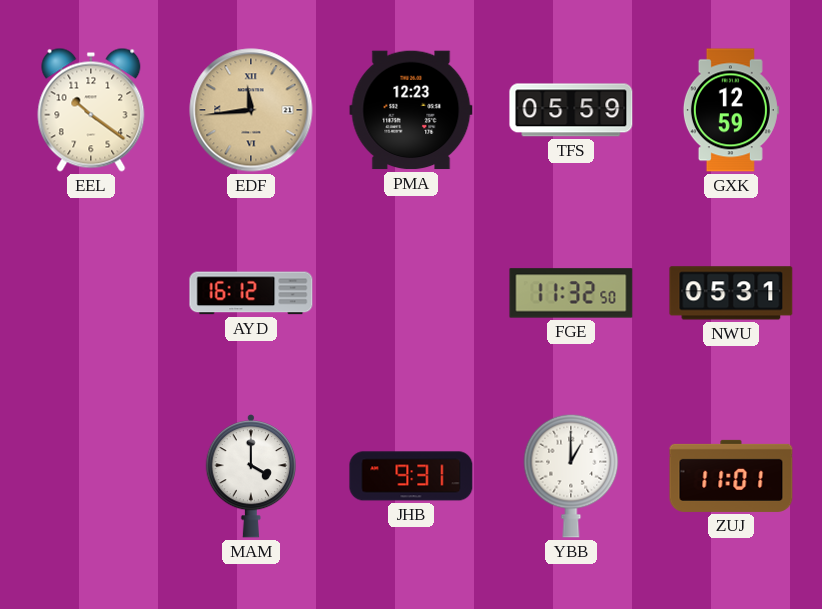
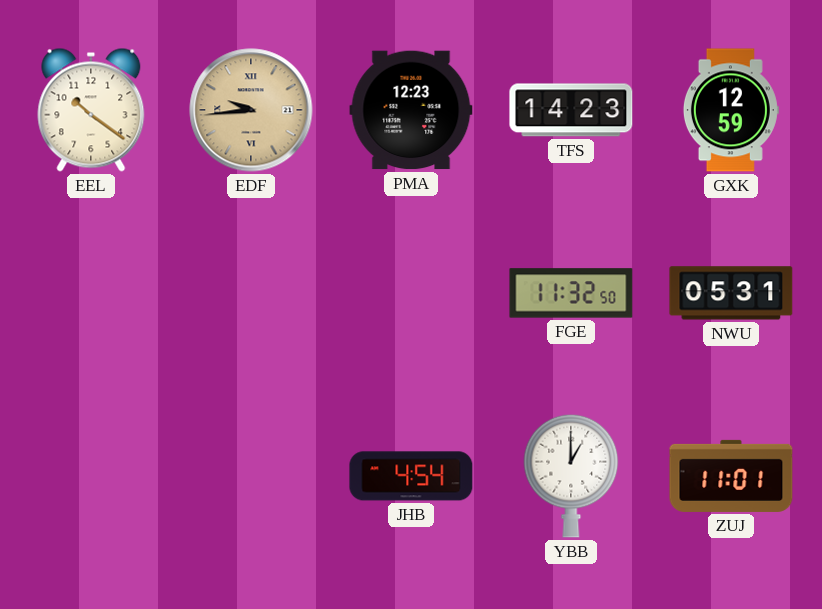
EDF: 11:44 -> 9:44 (251, 110)
TFS: 05:59 -> 14:23 (571, 110)
AYD: 16:12 -> none (251, 293)
MAM: 4:00 -> none (250, 477)
JHB: 9:31 -> 4:54 (411, 476)
